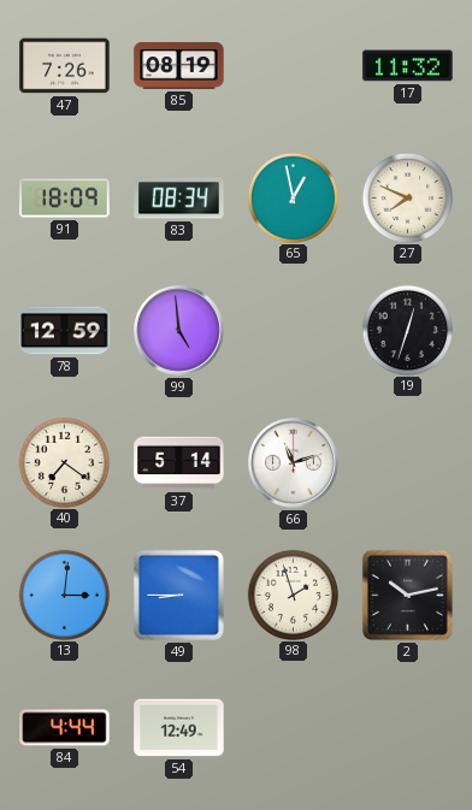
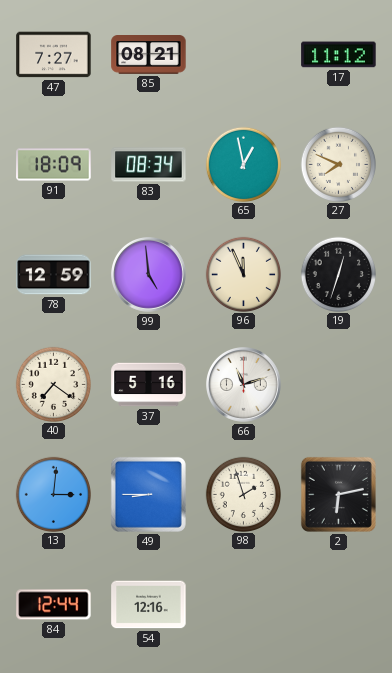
47: 7:26 -> 7:27 (54, 55)
85: 08:19 -> 08:21 (149, 55)
17: 11:32 -> 11:12 (339, 55)
96: none -> 11:56 (243, 274)
37: 5:14 -> 5:16 (149, 385)
2: 10:13 -> 6:13 (338, 494)
84: 4:44 -> 12:44 (54, 605)
54: 12:49 -> 12:16 (149, 605)
